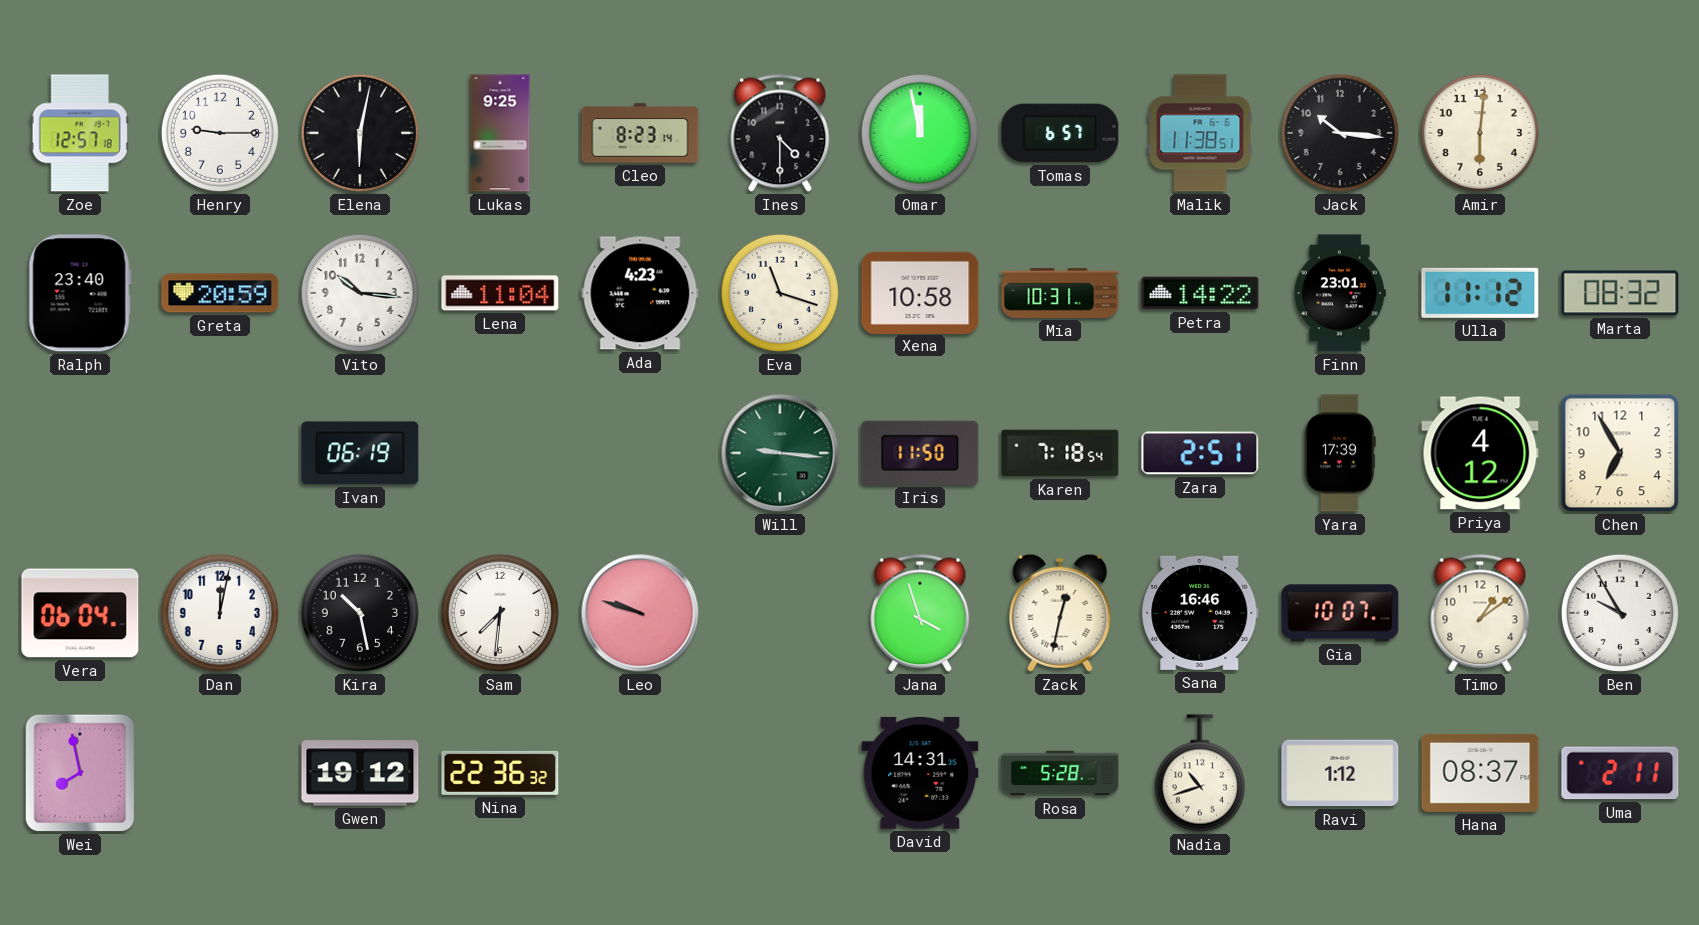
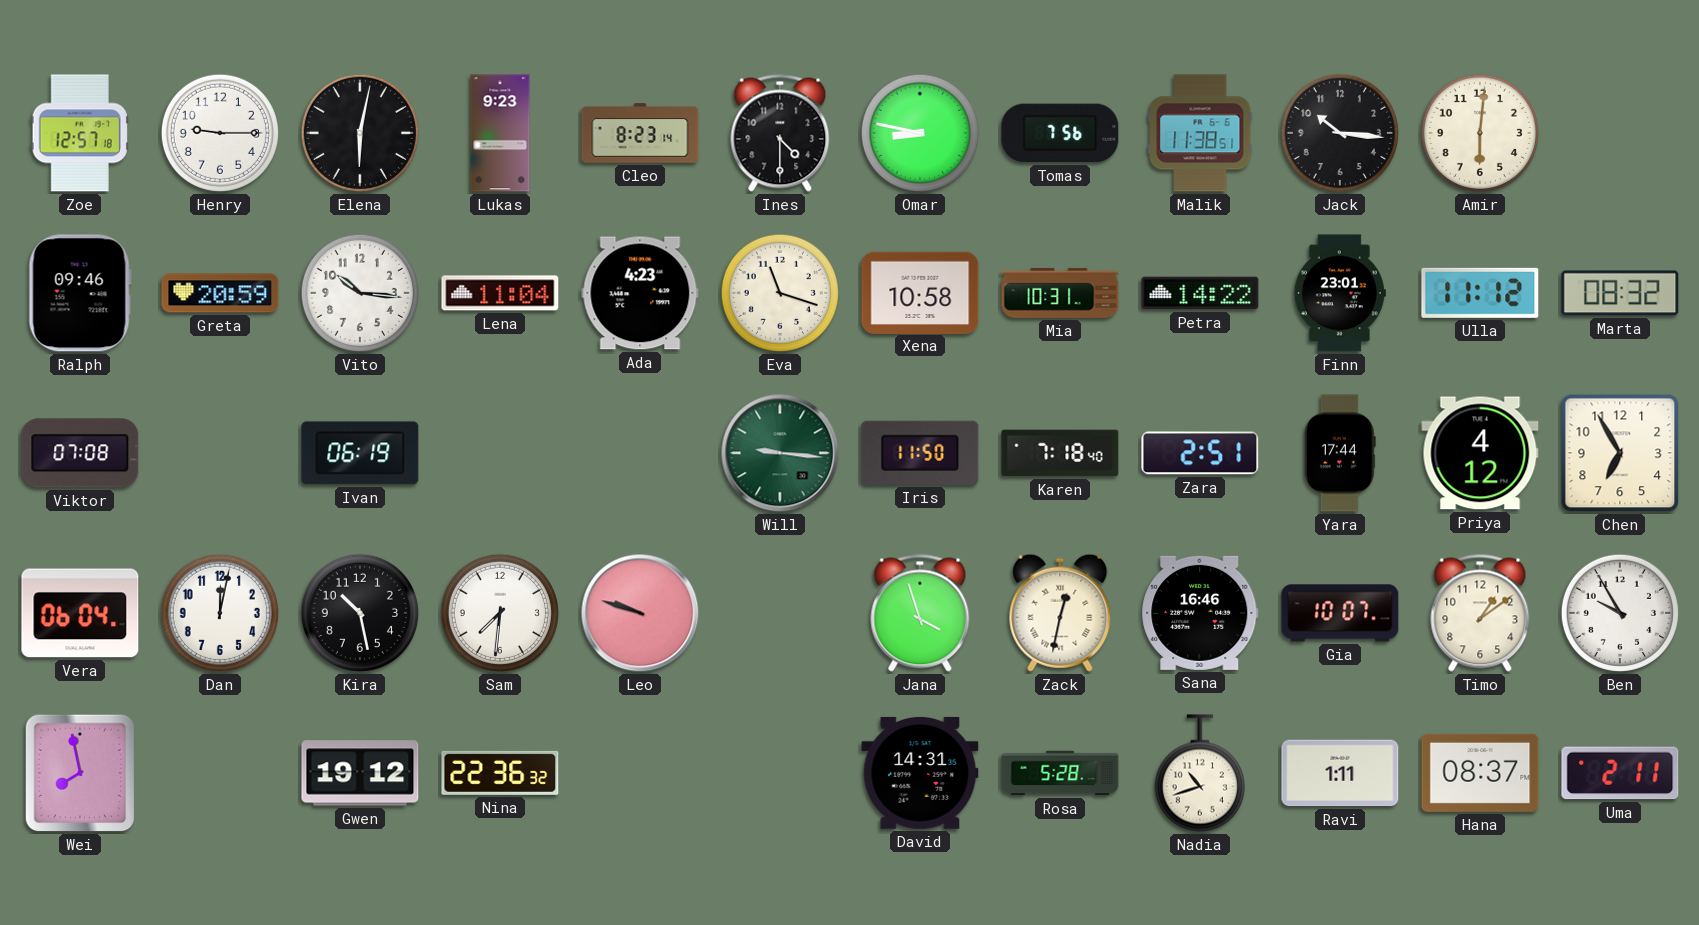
Lukas: 9:25 -> 9:23 (500, 133)
Omar: 11:58 -> 8:47 (920, 133)
Tomas: 6:57 -> 7:56 (1060, 133)
Ralph: 23:40 -> 09:46 (80, 293)
Viktor: none -> 07:08 (80, 453)
Karen: 7:18:54 -> 7:18:40 (1060, 453)
Yara: 17:39 -> 17:44 (1340, 453)
Ravi: 1:12 -> 1:11 (1340, 773)
